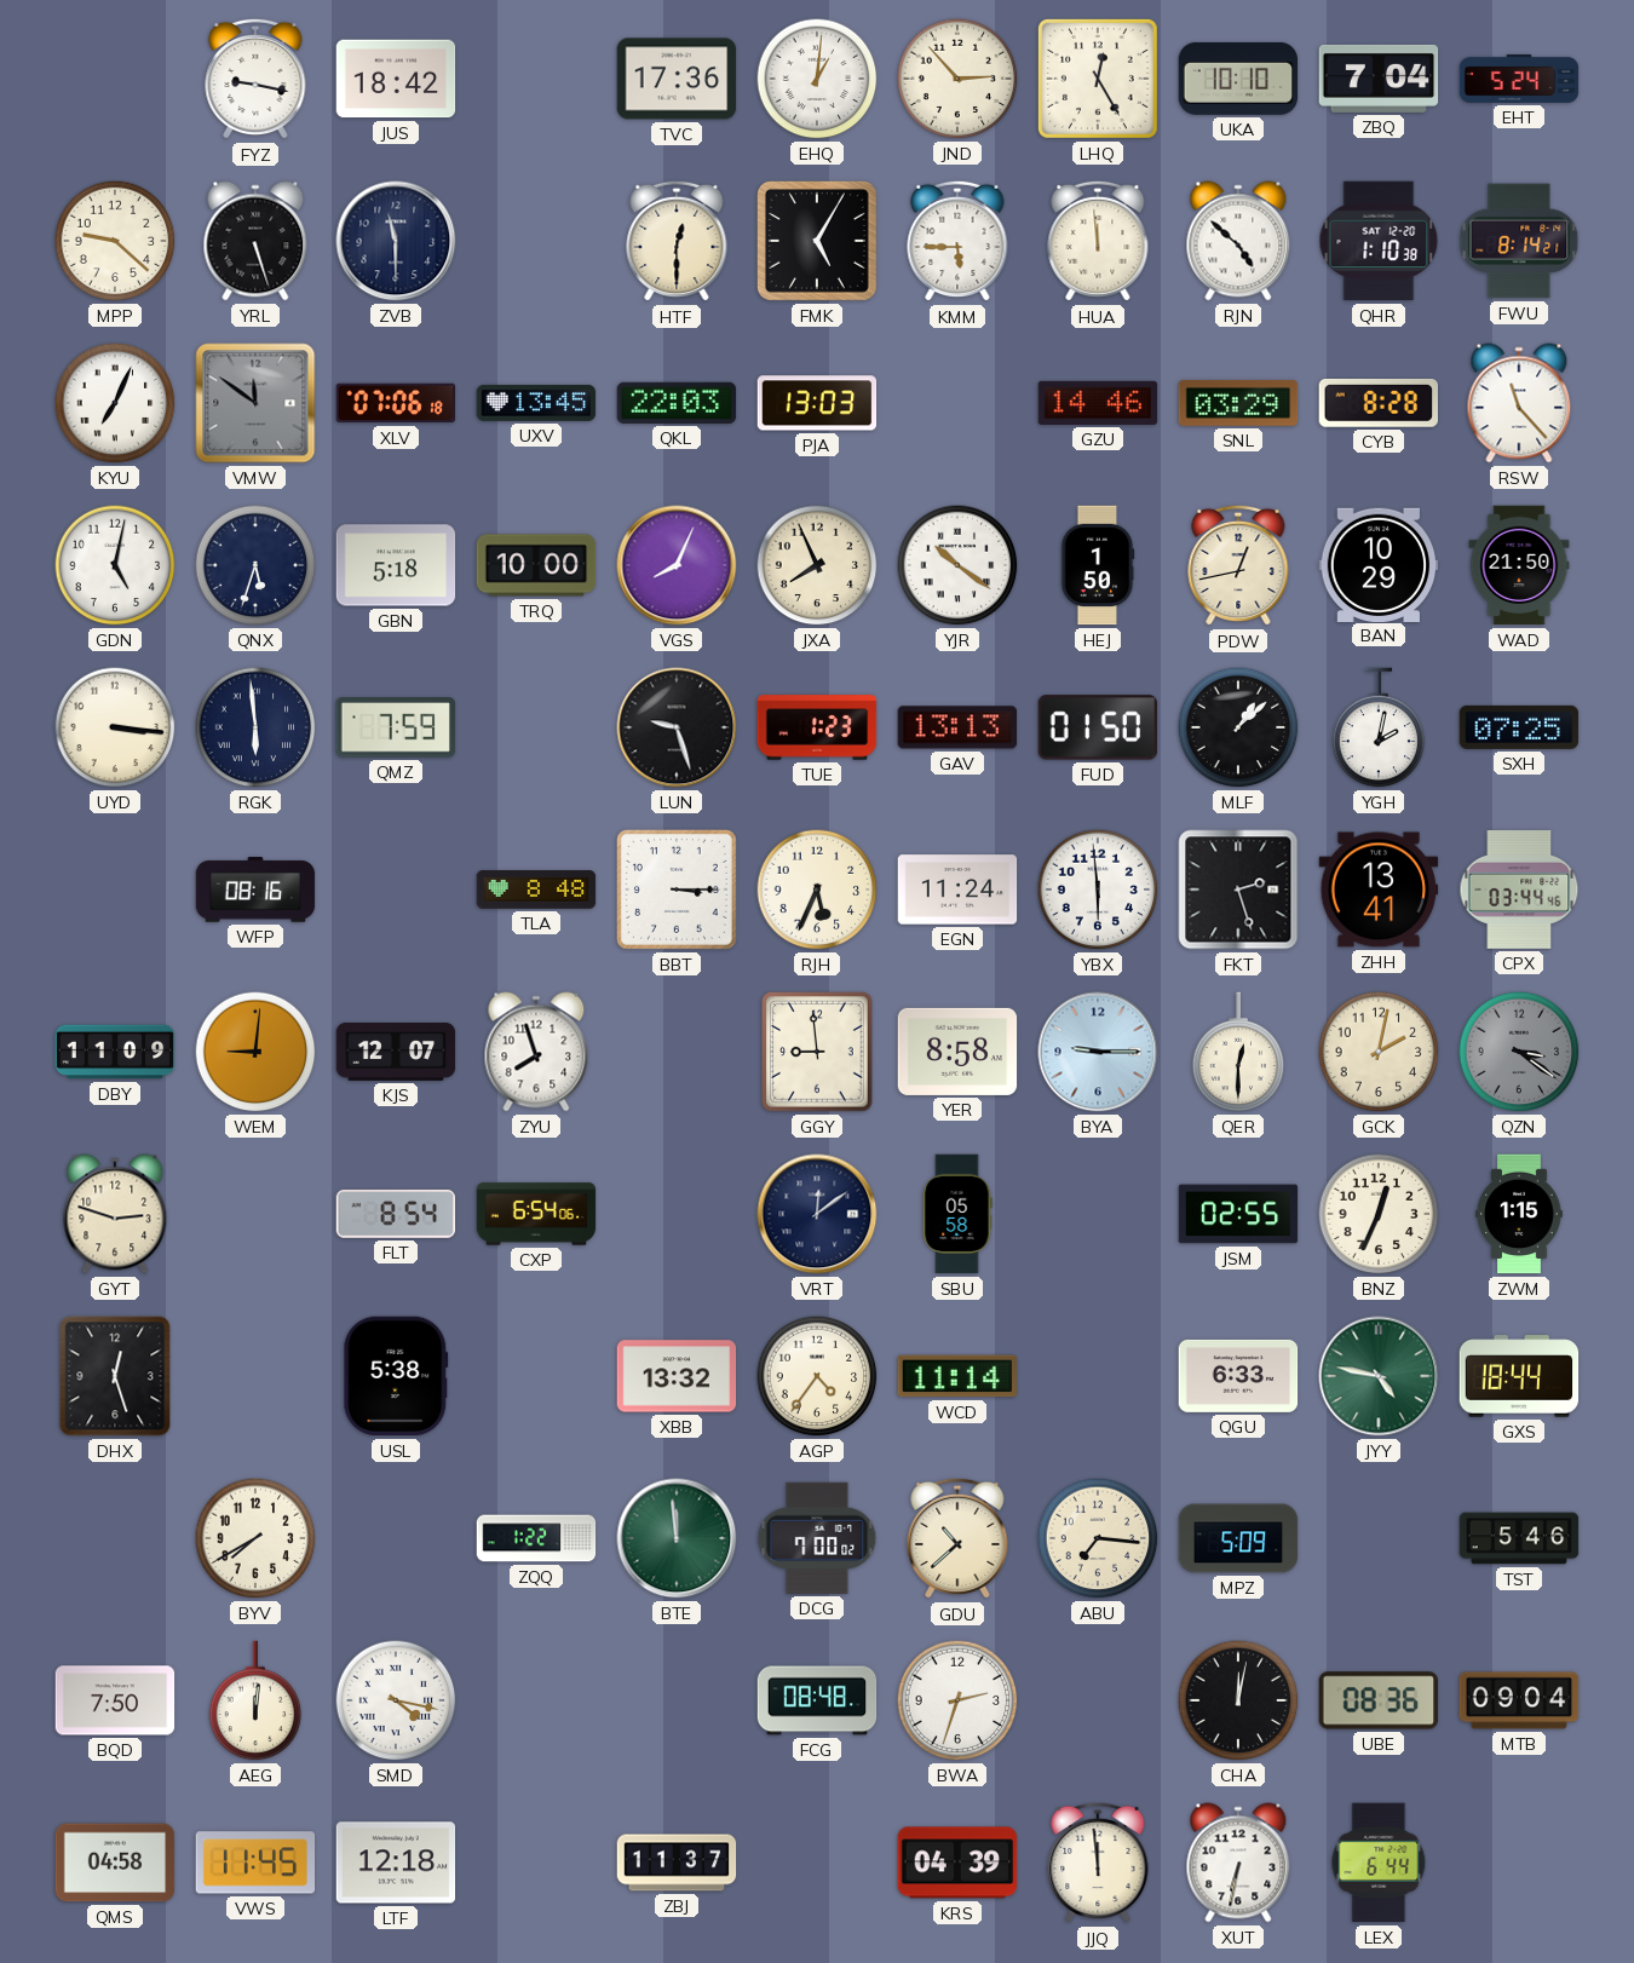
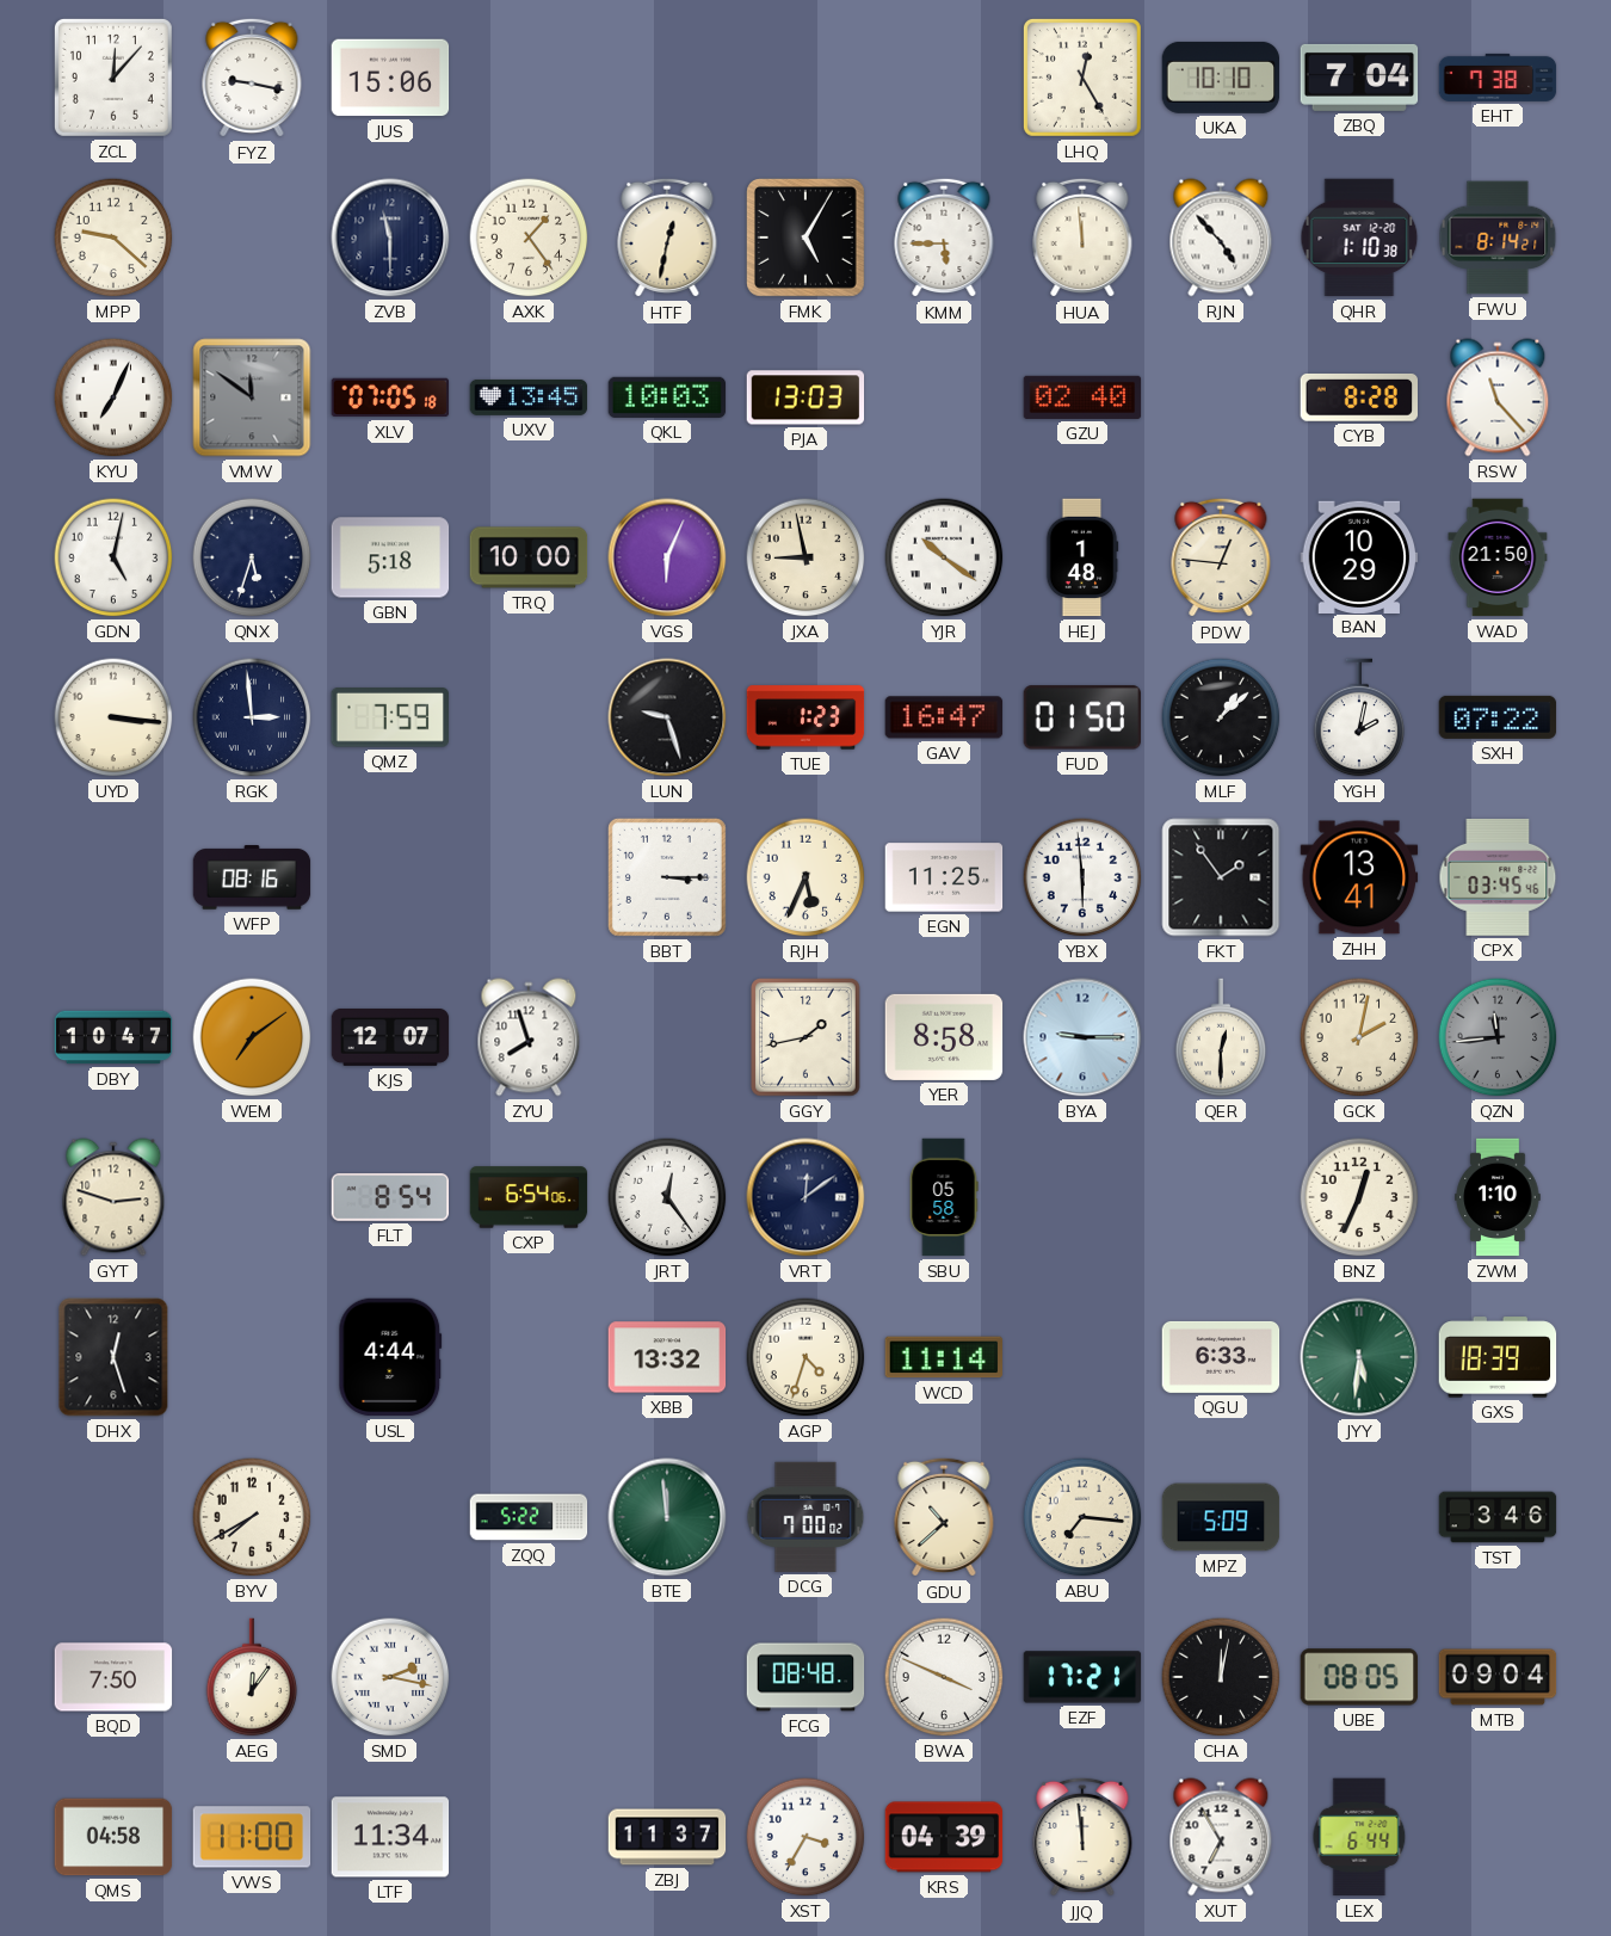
ZCL: none -> 12:07 (113, 78)
JUS: 18:42 -> 15:06 (390, 78)
TVC: 17:36 -> none (677, 79)
EHQ: 1:01 -> none (817, 79)
JND: 2:53 -> none (957, 79)
EHT: 5:24 -> 7:38 (1498, 78)
YRL: 5:27 -> none (255, 241)
AXK: none -> 1:24 (529, 238)
HTF: 12:30 -> 12:32 (667, 238)
RJN: 4:52 -> 4:53 (1221, 238)
XLV: 07:06 -> 07:05 (390, 397)
QKL: 22:03 -> 10:03 (667, 397)
GZU: 14:46 -> 02:40 (1082, 397)
SNL: 03:29 -> none (1238, 403)
VGS: 8:04 -> 6:04 (667, 557)
JXA: 7:56 -> 8:58 (805, 557)
HEJ: 1:50 -> 1:48 (1082, 557)
PDW: 12:43 -> 12:46 (1221, 557)
RGK: 5:59 -> 2:59 (252, 717)
GAV: 13:13 -> 16:47 (944, 717)
SXH: 07:25 -> 07:22 (1498, 717)
TLA: 8:48 -> none (536, 890)
EGN: 11:24 -> 11:25 (944, 877)
FKT: 2:27 -> 1:54 (1221, 877)
CPX: 03:44 -> 03:45 (1498, 877)
DBY: 11:09 -> 10:47 (113, 1037)
WEM: 9:01 -> 7:09 (252, 1037)
GGY: 8:59 -> 1:43 (805, 1037)
QZN: 3:21 -> 11:44 (1498, 1037)
JRT: none -> 12:24 (667, 1197)
JSM: 02:55 -> none (1238, 1214)
ZWM: 1:15 -> 1:10 (1498, 1197)
USL: 5:38 -> 4:44 (390, 1357)
AGP: 4:36 -> 4:33 (805, 1357)
JYY: 4:47 -> 5:31 (1359, 1357)
GXS: 18:44 -> 18:39 (1498, 1357)
ZQQ: 1:22 -> 5:22 (529, 1517)
TST: 5:46 -> 3:46 (1498, 1517)
AEG: 12:01 -> 12:06 (252, 1677)
SMD: 4:17 -> 2:17 (390, 1677)
BWA: 2:33 -> 3:49 (944, 1677)
EZF: none -> 17:21 (1082, 1677)
UBE: 08:36 -> 08:05 (1359, 1677)
VWS: 11:45 -> 11:00 (252, 1837)
LTF: 12:18 -> 11:34 (390, 1837)
XST: none -> 3:35 (805, 1837)
XUT: 6:32 -> 6:55 (1221, 1837)
